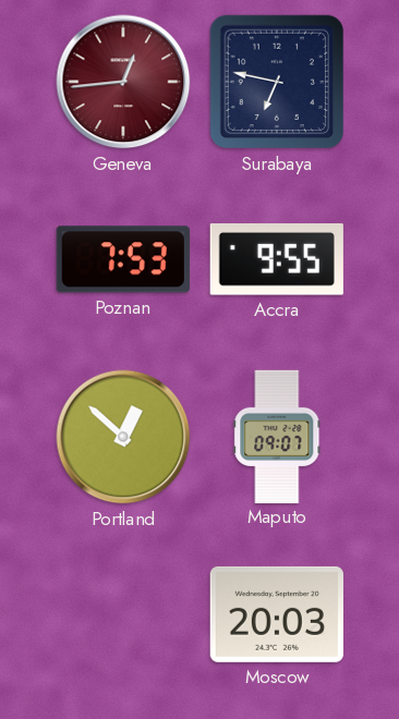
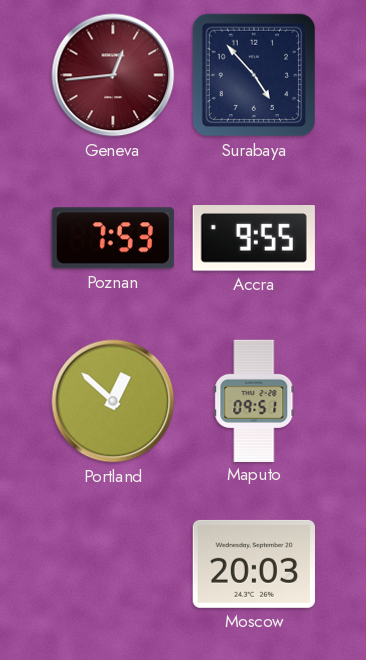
Surabaya: 6:47 -> 4:53 (254, 75)
Maputo: 09:07 -> 09:51 (254, 400)
